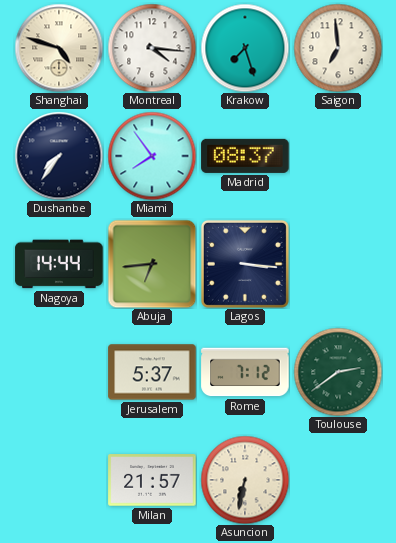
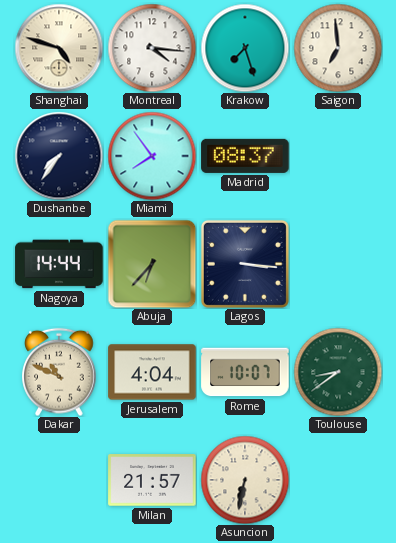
Abuja: 6:44 -> 6:37 (152, 264)
Dakar: none -> 10:49 (59, 372)
Jerusalem: 5:37 -> 4:04 (152, 372)
Rome: 7:12 -> 10:07 (245, 372)
Toulouse: 2:39 -> 8:39 (338, 372)
